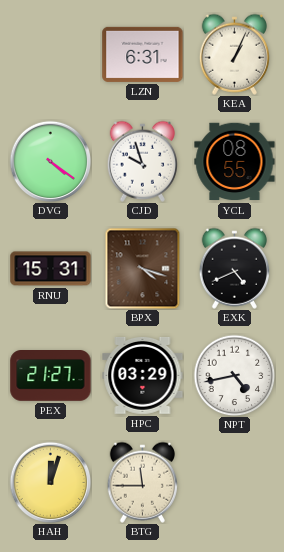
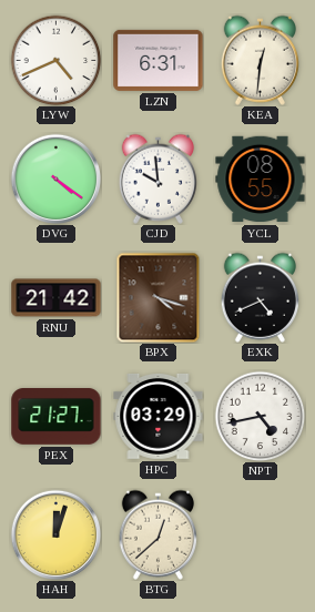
LYW: none -> 4:41 (55, 60)
KEA: 1:04 -> 12:31 (260, 60)
CJD: 9:57 -> 9:59 (157, 178)
RNU: 15:31 -> 21:42 (57, 298)
BTG: 11:45 -> 12:38 (157, 534)
